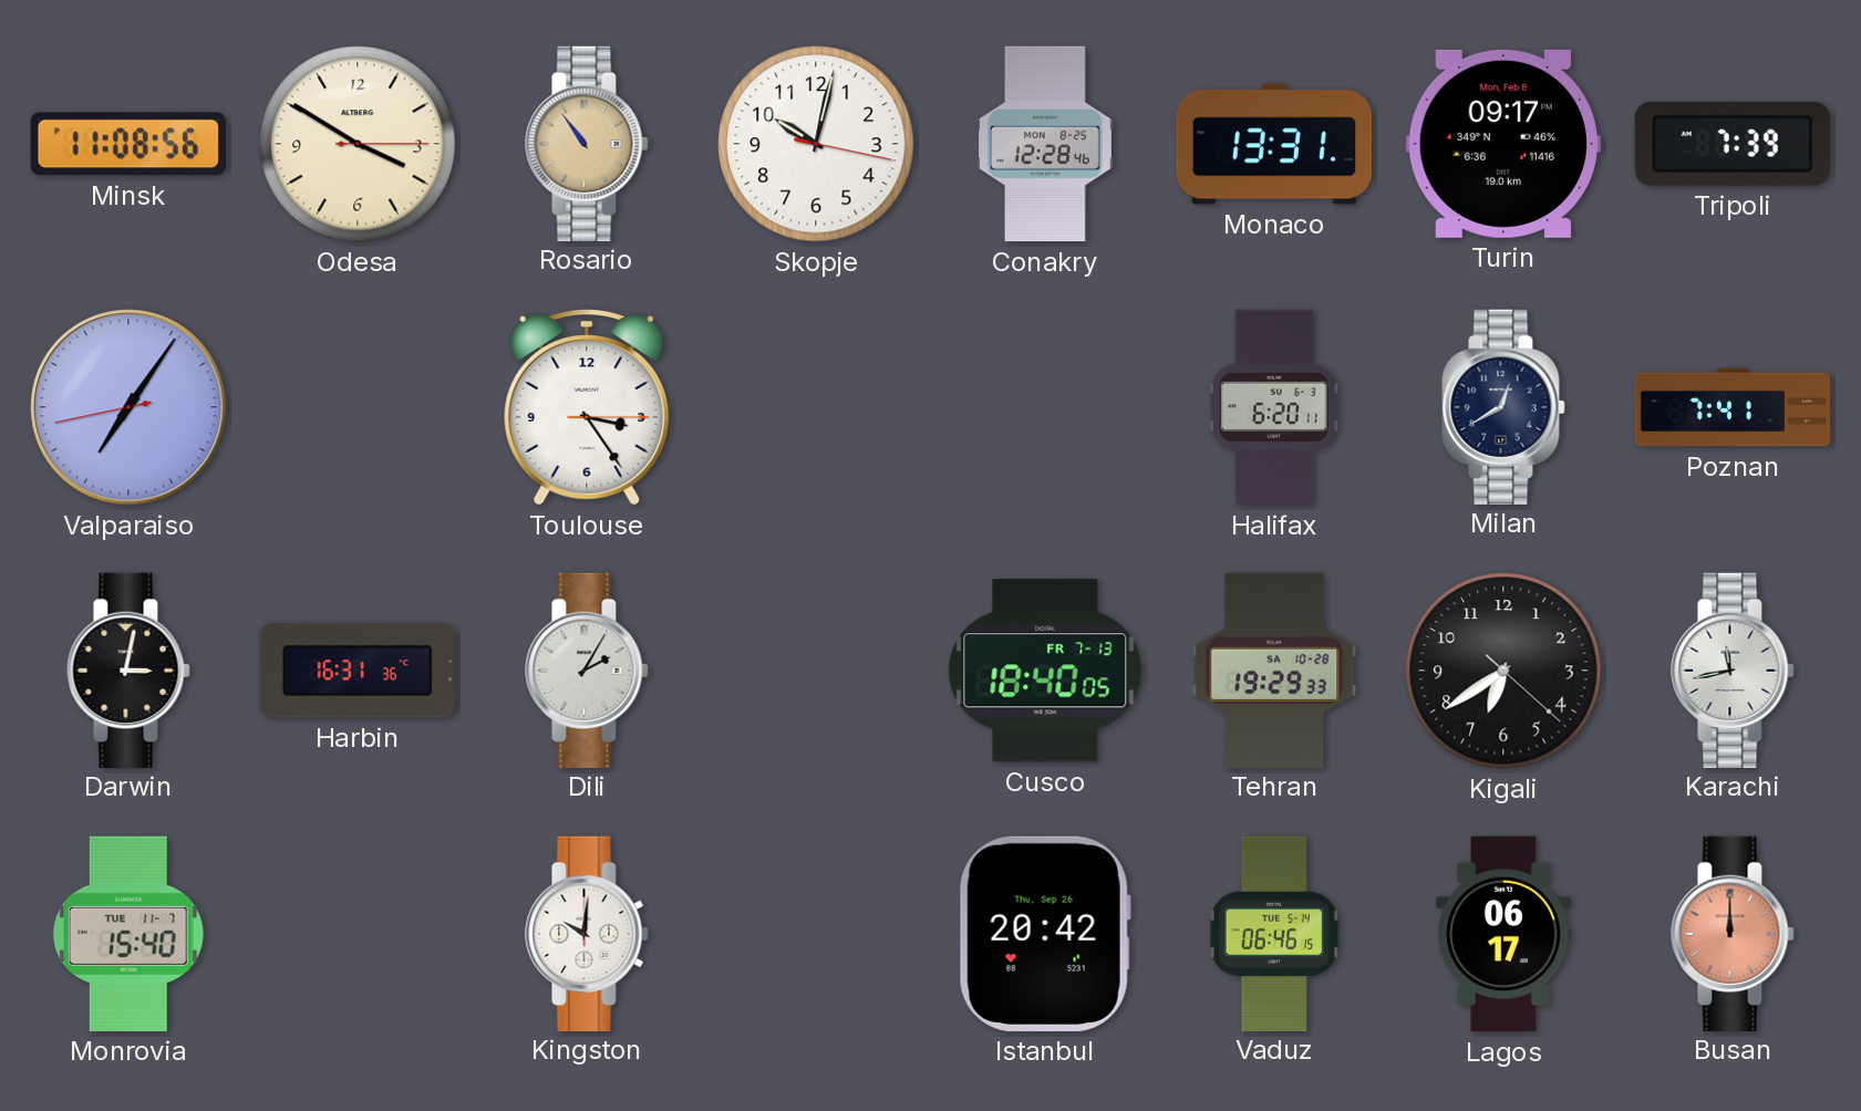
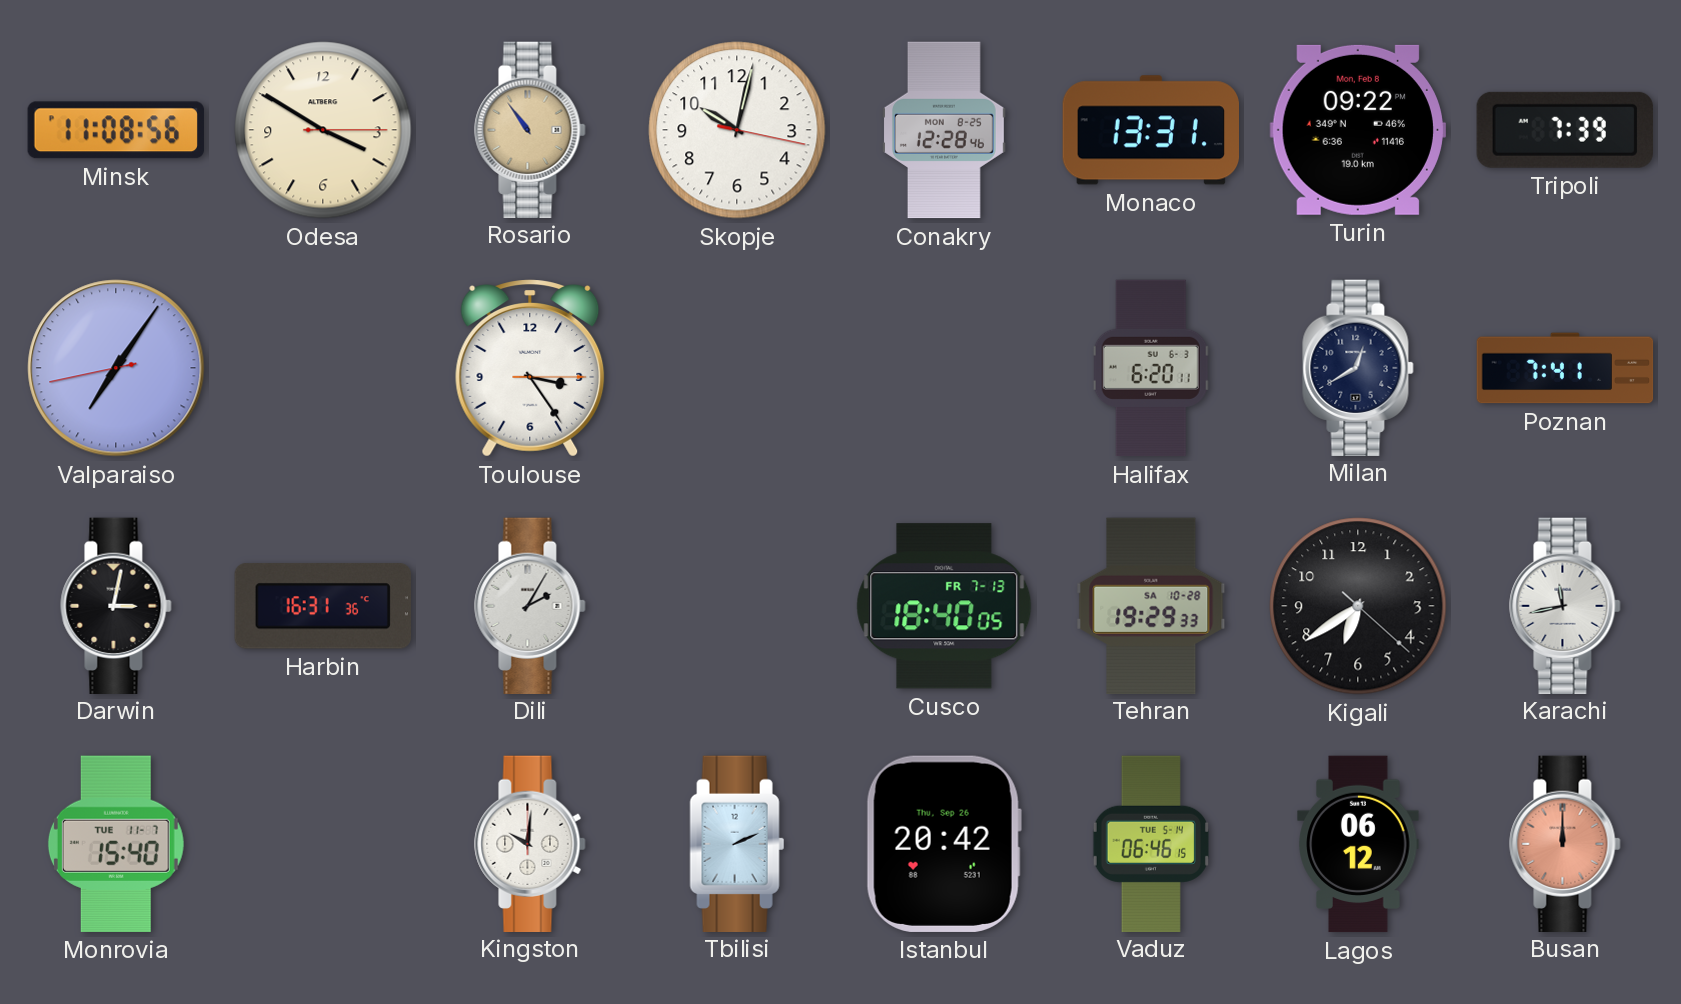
Turin: 09:17 -> 09:22 (1358, 130)
Tbilisi: none -> 2:11 (737, 843)
Lagos: 06:17 -> 06:12 (1358, 844)
